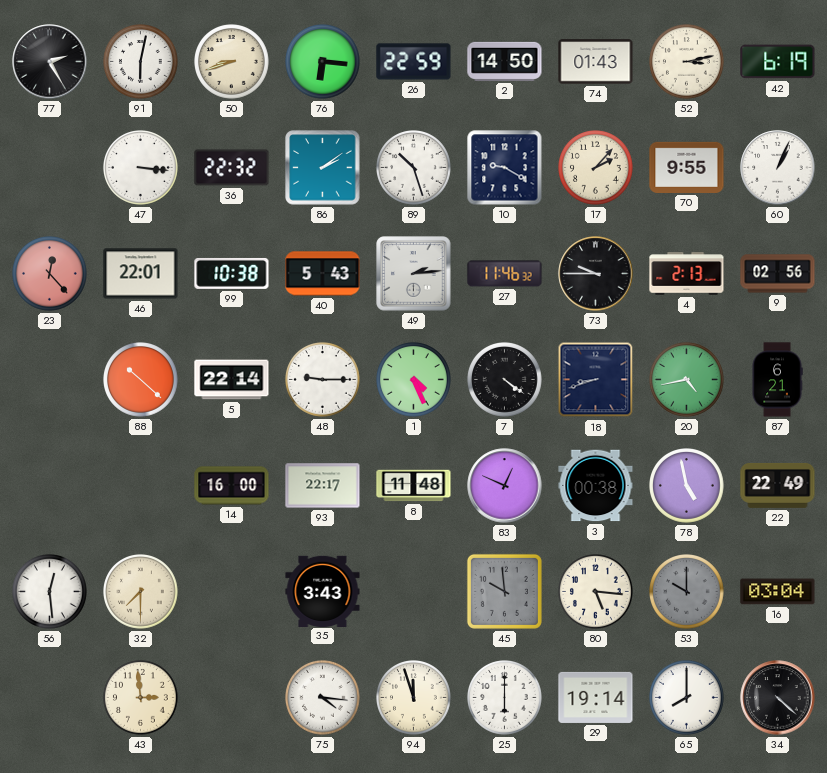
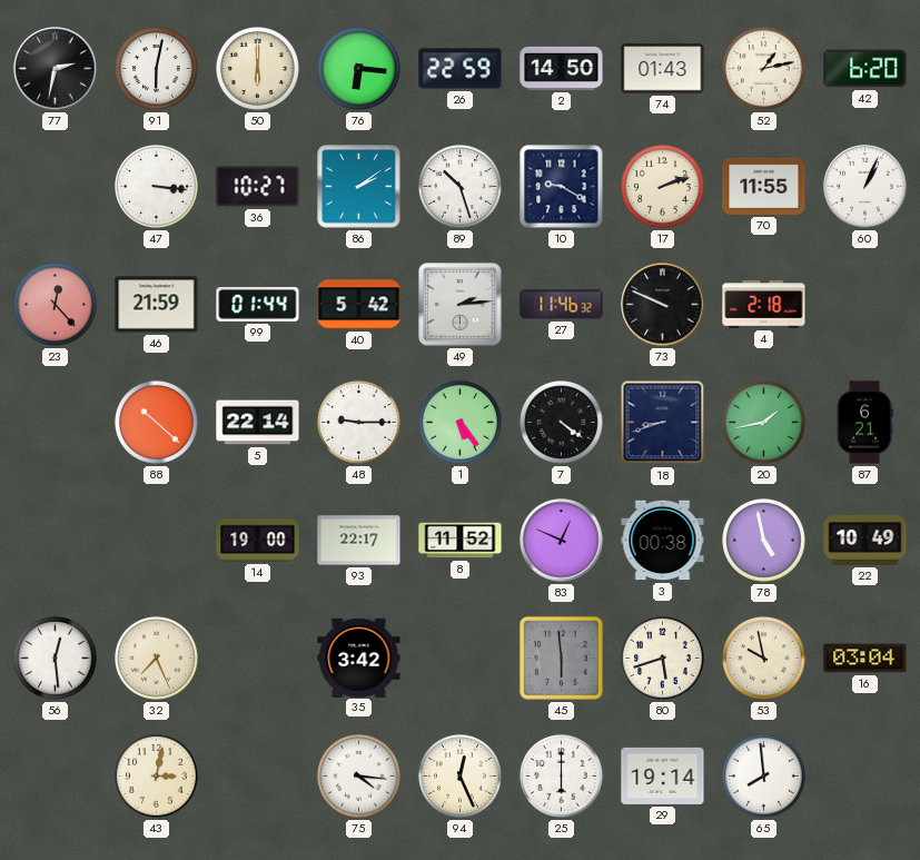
77: 2:25 -> 2:32 (56, 69)
50: 8:42 -> 6:00 (258, 69)
52: 3:13 -> 1:13 (764, 69)
42: 6:19 -> 6:20 (865, 69)
36: 22:32 -> 10:27 (258, 187)
17: 2:07 -> 2:12 (663, 187)
70: 9:55 -> 11:55 (764, 186)
46: 22:01 -> 21:59 (157, 305)
99: 10:38 -> 01:44 (258, 304)
40: 5:43 -> 5:42 (359, 305)
73: 9:45 -> 9:49 (663, 305)
4: 2:13 -> 2:18 (764, 305)
9: 02:56 -> none (778, 274)
1: 4:26 -> 5:24 (461, 423)
20: 4:43 -> 1:43 (764, 423)
14: 16:00 -> 19:00 (258, 541)
8: 11:48 -> 11:52 (461, 541)
22: 22:49 -> 10:49 (865, 540)
32: 7:30 -> 7:26 (157, 659)
35: 3:43 -> 3:42 (359, 658)
45: 9:59 -> 5:59 (561, 658)
80: 5:16 -> 5:42 (663, 659)
53: 10:00 -> 9:58 (764, 659)
53 dial: grey -> cream (764, 659)
43: 2:59 -> 3:02 (157, 777)
94: 11:57 -> 12:26 (461, 777)
65: 8:00 -> 7:59 (764, 777)
34: 4:22 -> none (778, 698)
